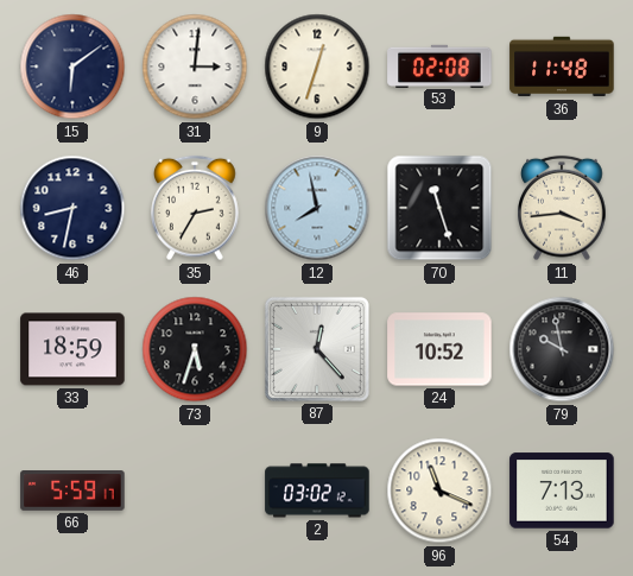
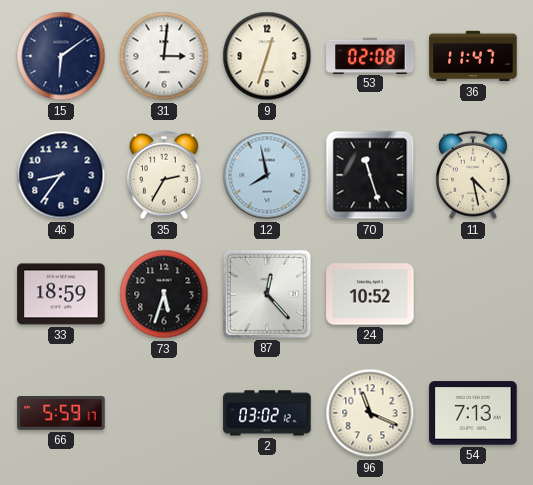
36: 11:48 -> 11:47 (473, 56)
46: 8:32 -> 8:36 (61, 175)
11: 3:44 -> 4:28 (473, 175)
79: 9:58 -> none (562, 349)
